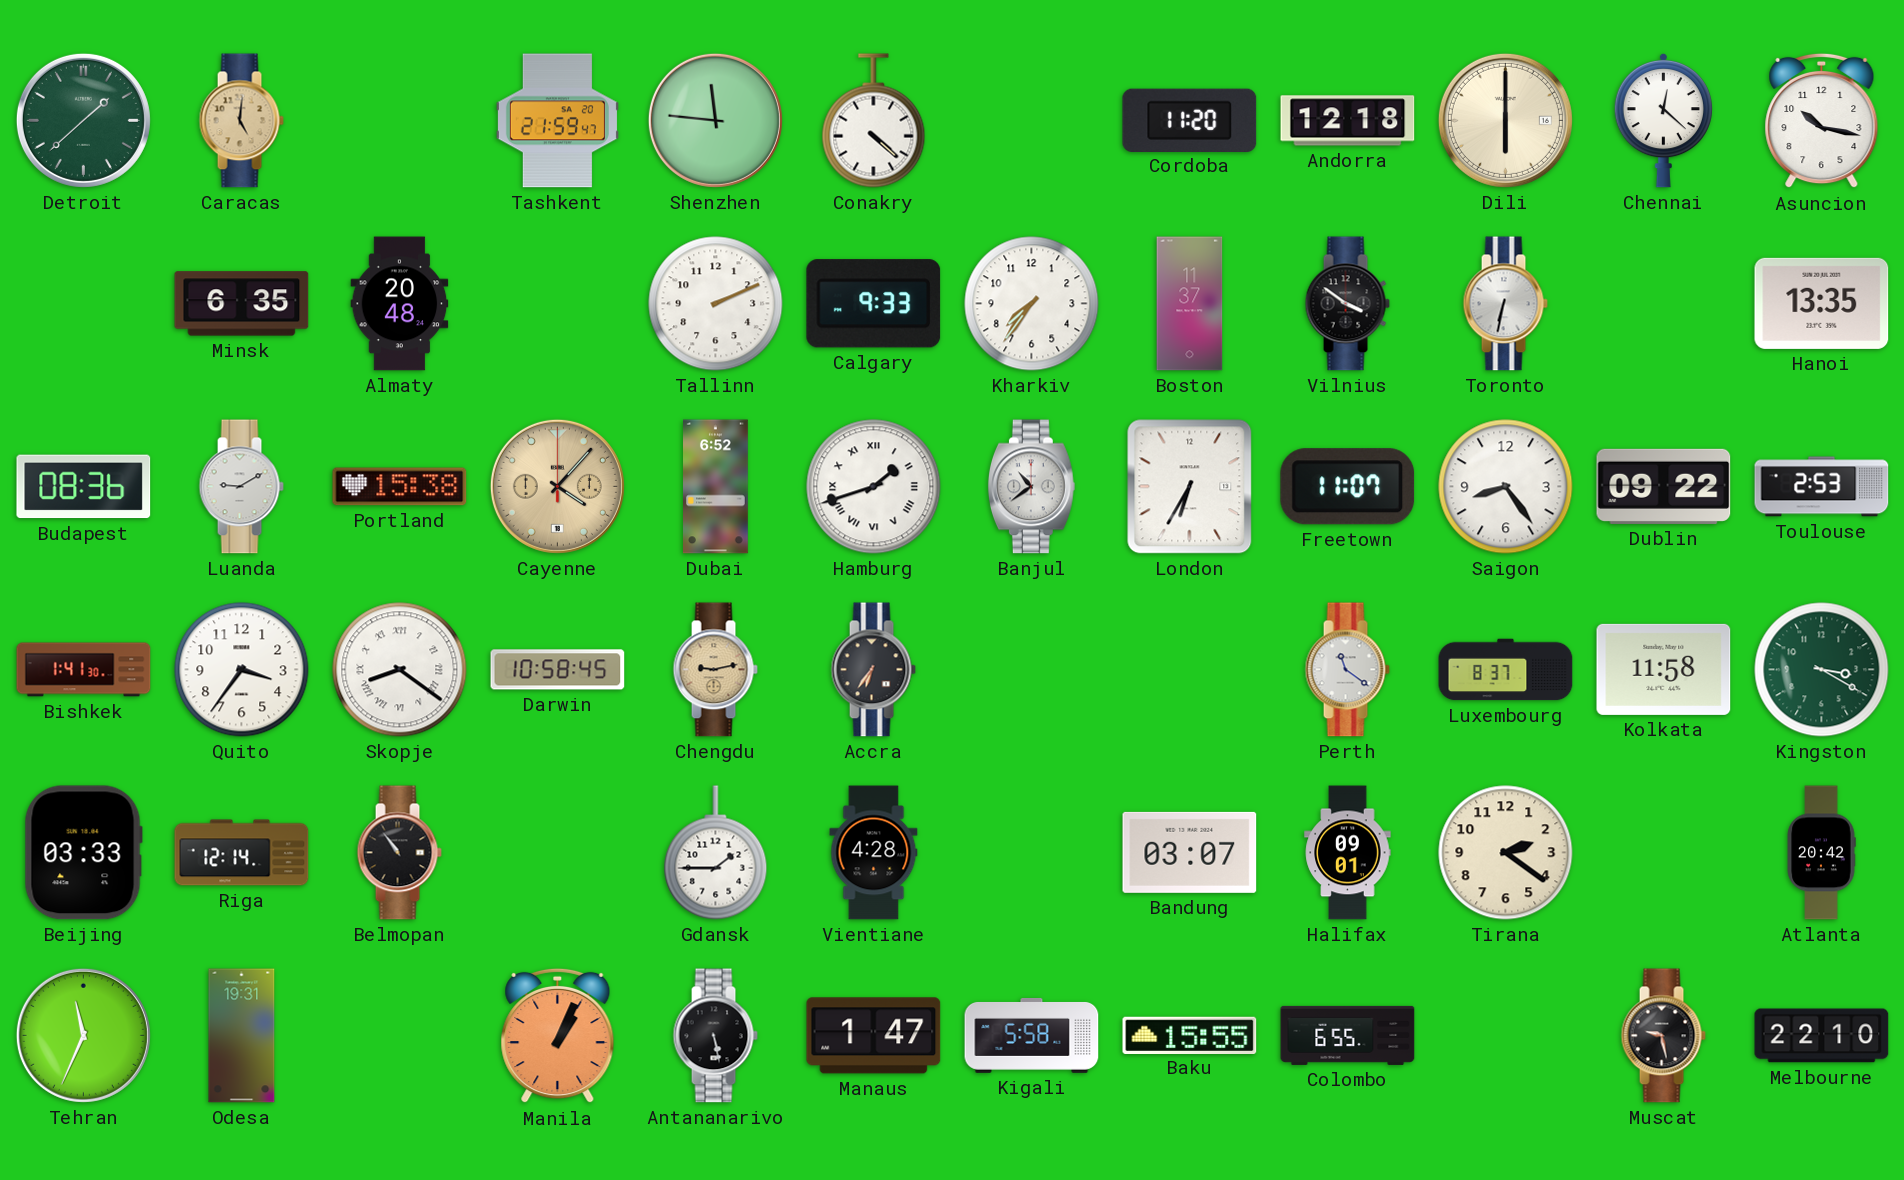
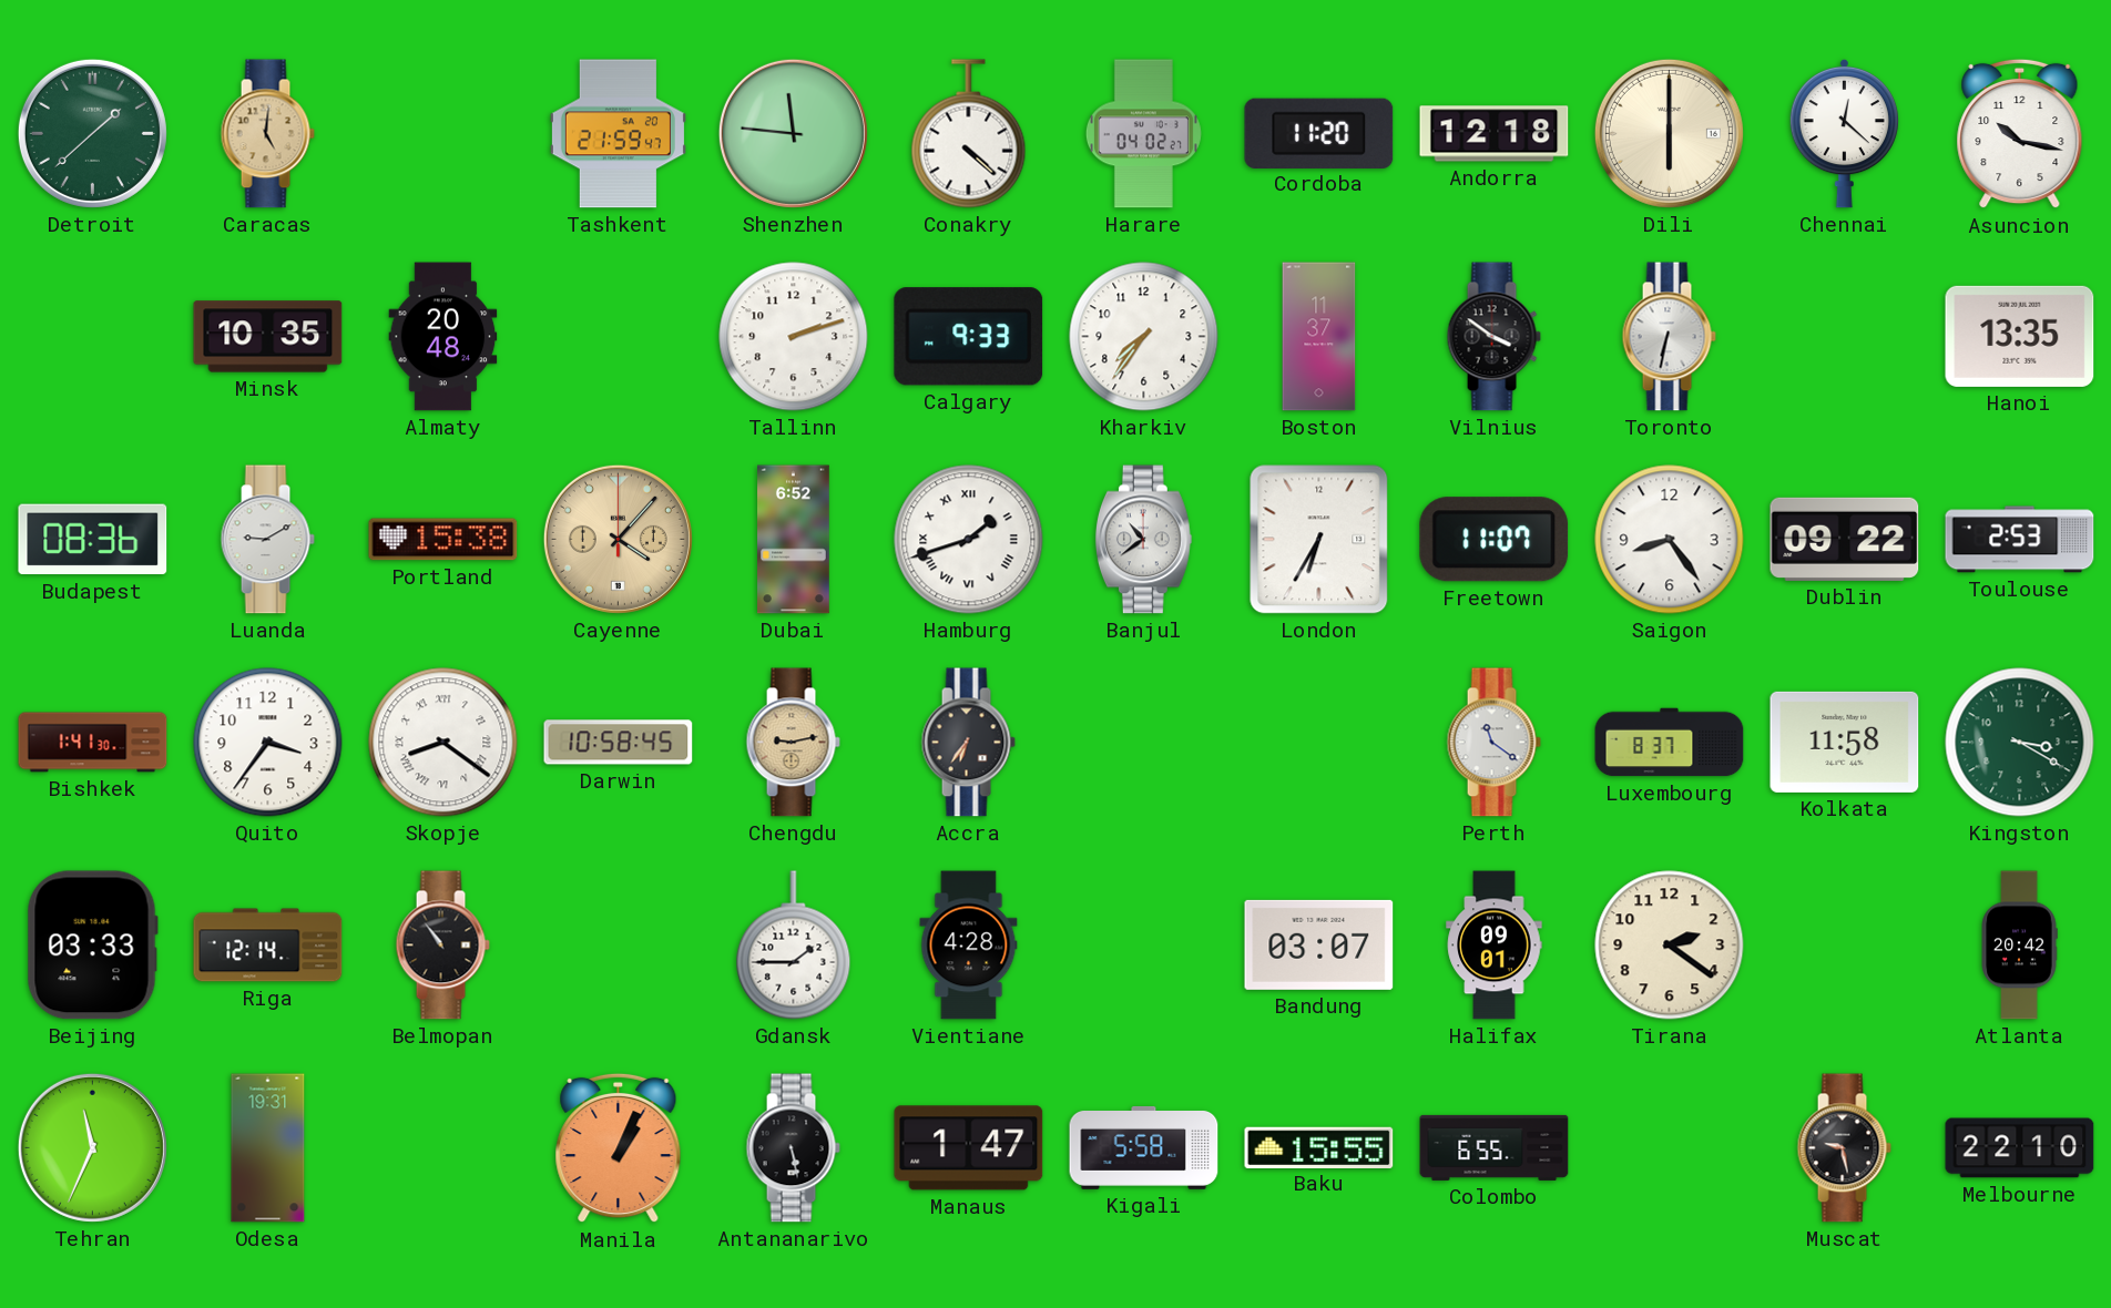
Harare: none -> 04:02 (1143, 134)
Minsk: 6:35 -> 10:35 (268, 337)
Tallinn: 2:11 -> 2:12 (794, 337)
